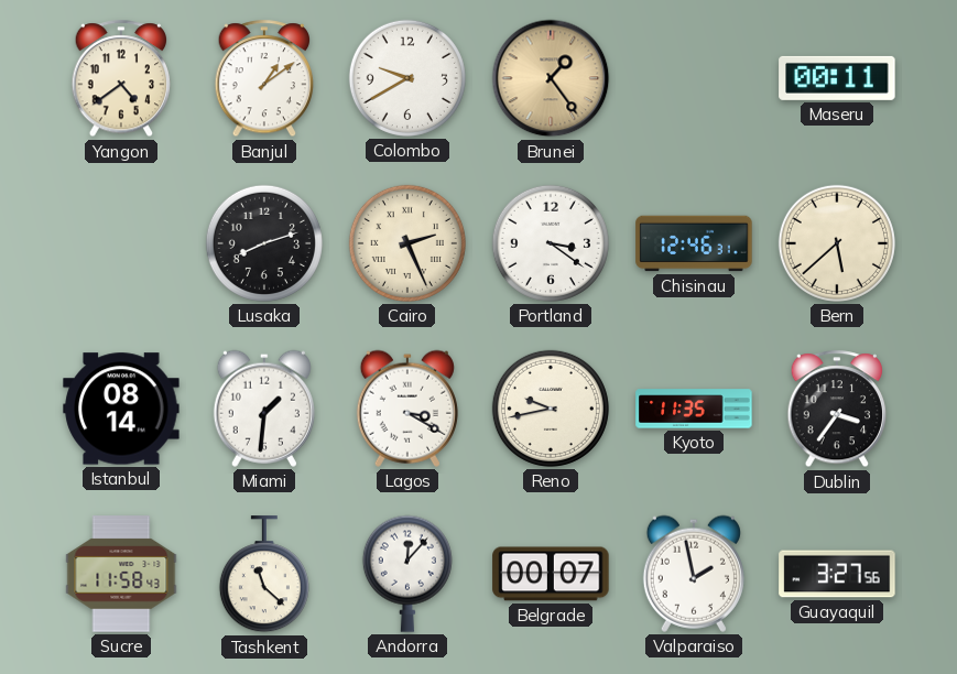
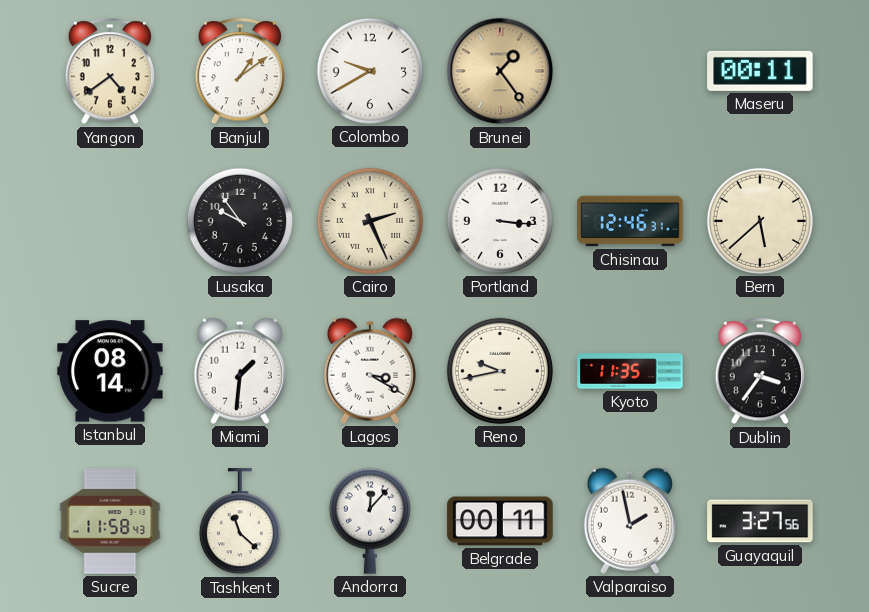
Lusaka: 8:12 -> 9:54 (240, 221)
Portland: 3:21 -> 3:16 (500, 221)
Belgrade: 00:07 -> 00:11 (500, 521)
